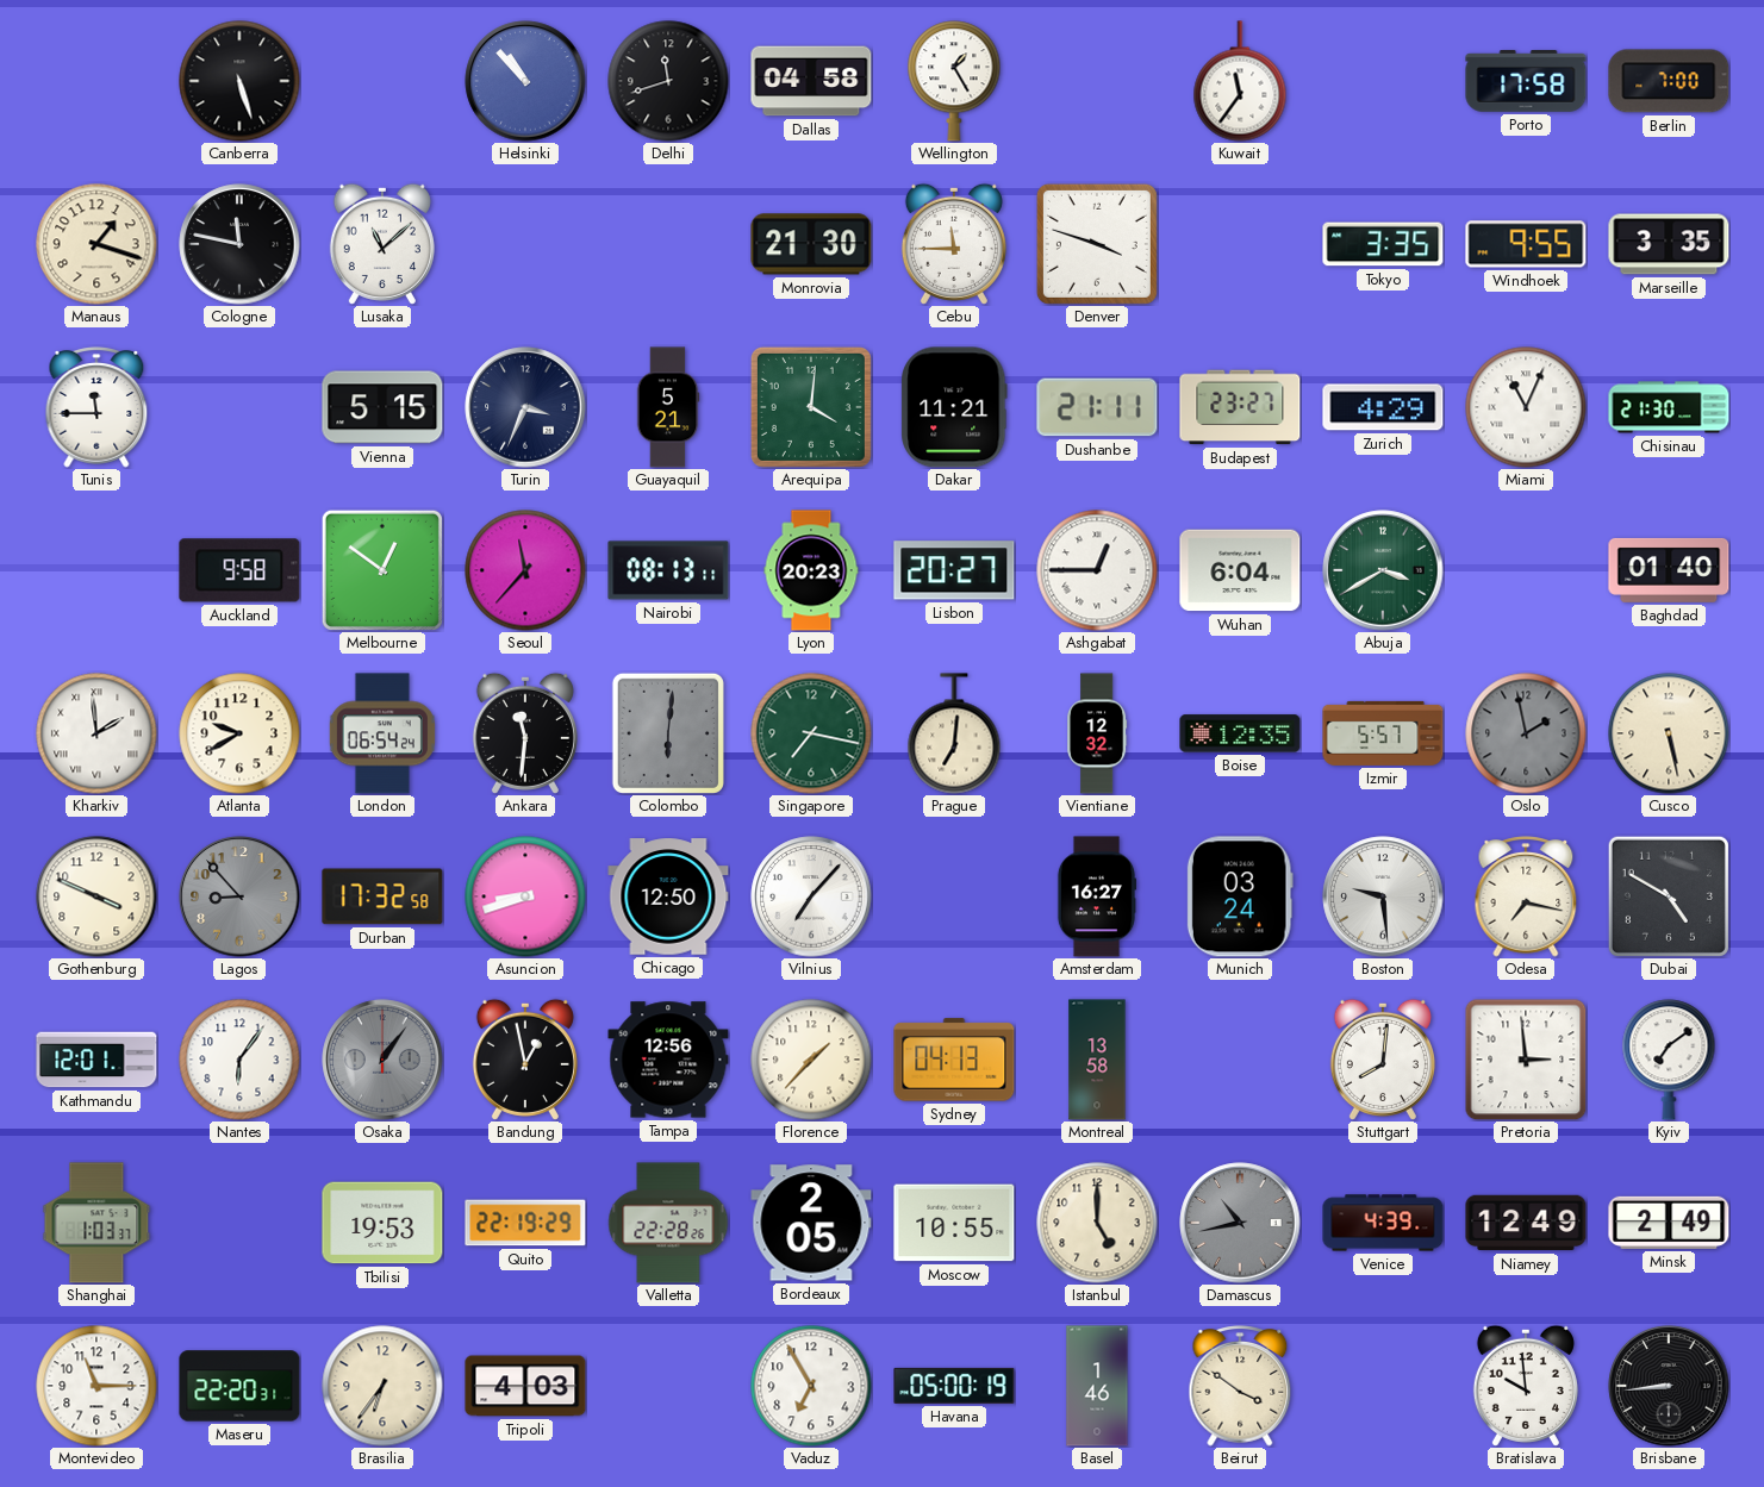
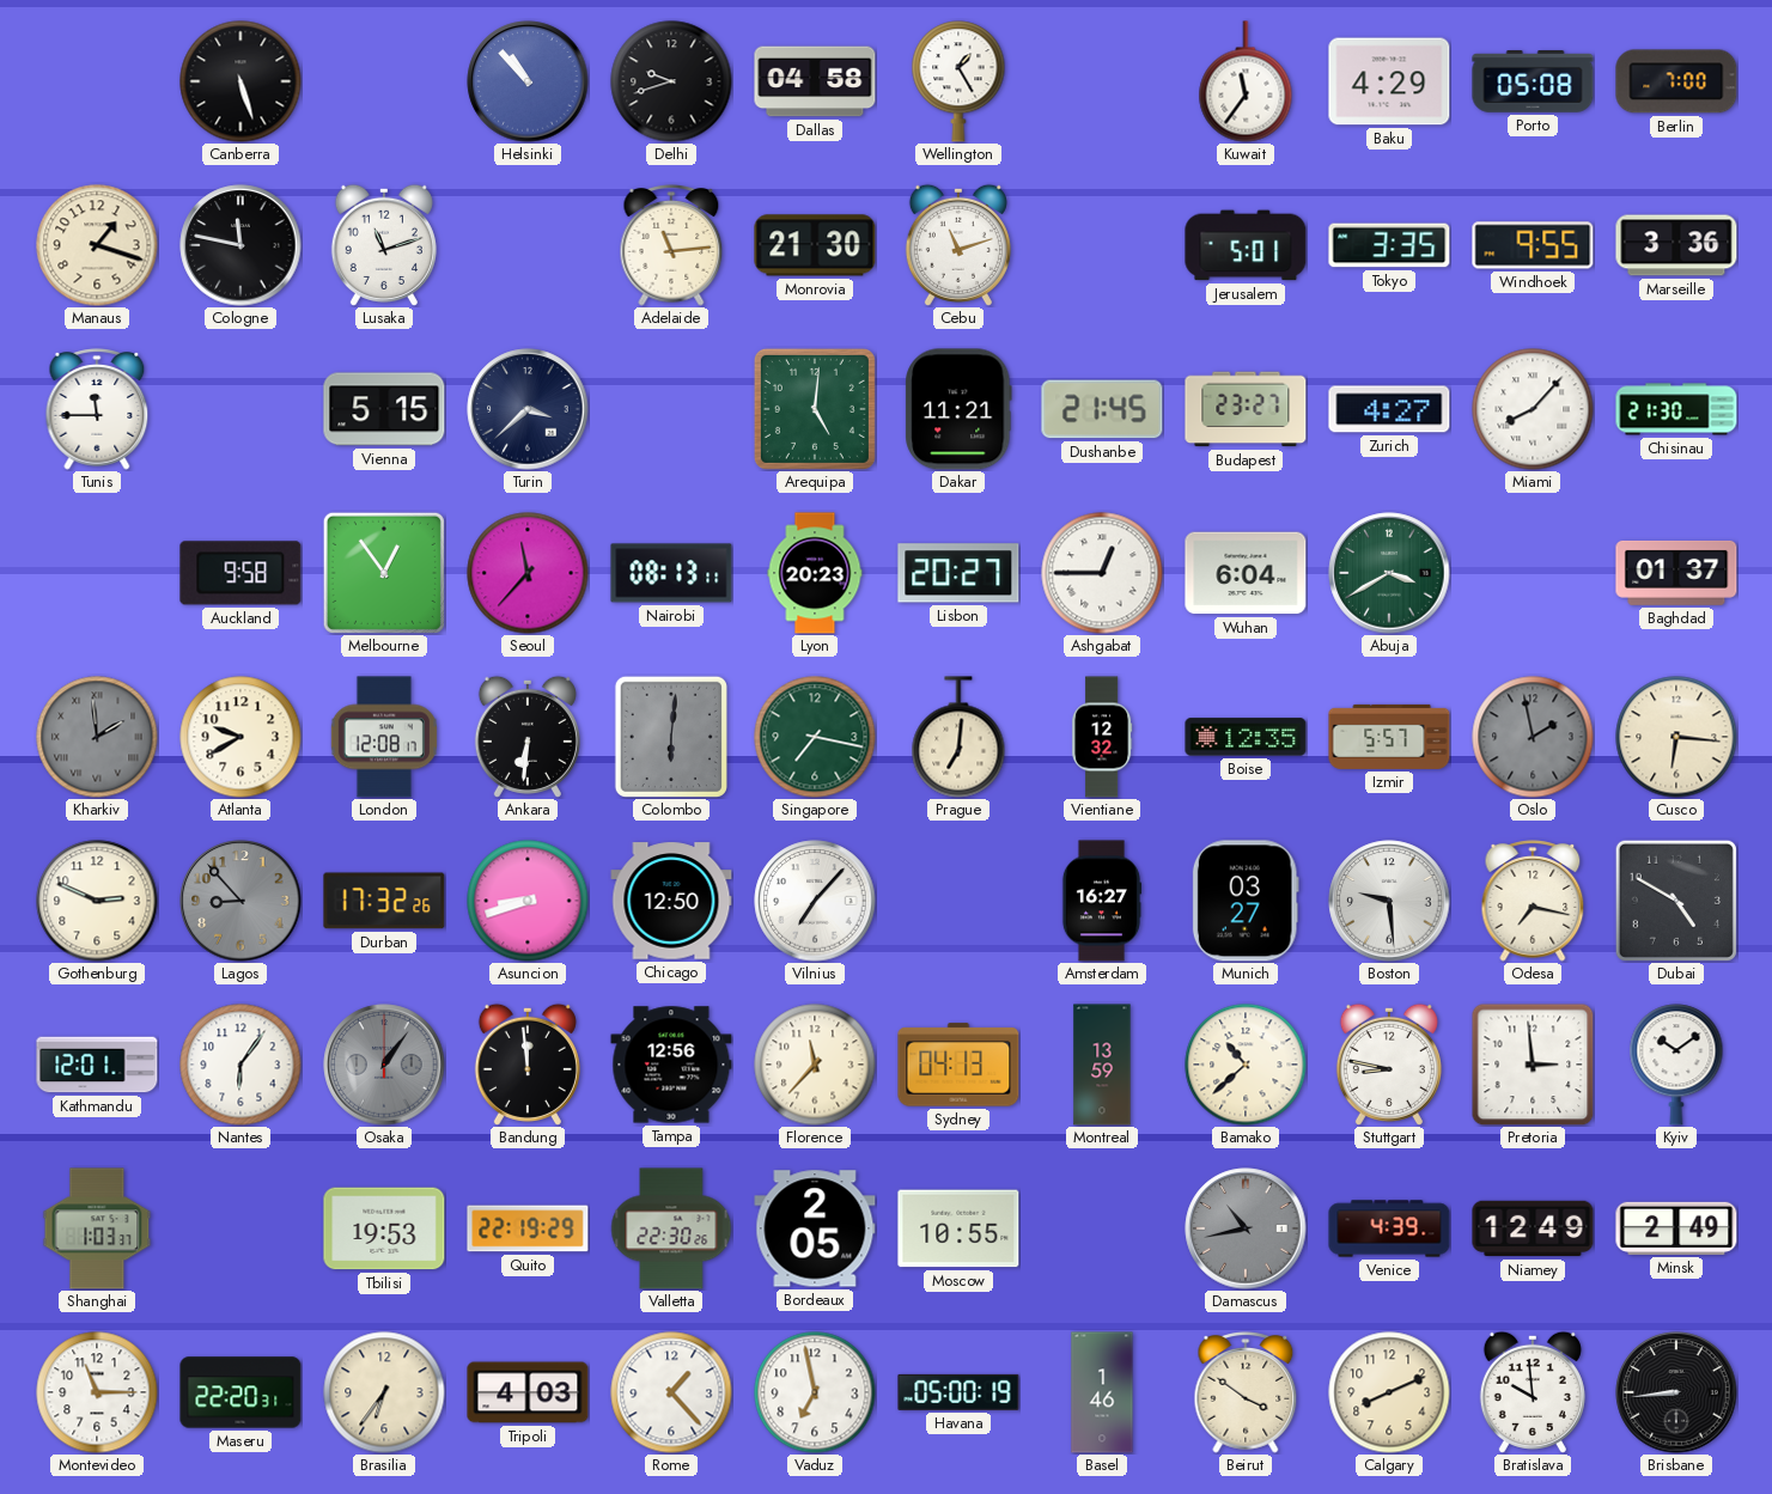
Delhi: 11:42 -> 9:42 (671, 81)
Baku: none -> 4:29 (1389, 81)
Porto: 17:58 -> 05:08 (1533, 83)
Lusaka: 11:08 -> 11:12 (384, 245)
Adelaide: none -> 11:14 (671, 245)
Cebu: 11:45 -> 11:12 (958, 245)
Denver: 3:48 -> none (1097, 244)
Jerusalem: none -> 5:01 (1246, 245)
Marseille: 3:35 -> 3:36 (1676, 245)
Turin: 3:34 -> 3:38 (528, 409)
Guayaquil: 5:21 -> none (668, 407)
Arequipa: 4:01 -> 5:01 (815, 409)
Dushanbe: 21:11 -> 21:45 (1102, 409)
Zurich: 4:29 -> 4:27 (1389, 409)
Miami: 11:04 -> 8:07 (1533, 409)
Melbourne: 12:51 -> 12:54 (384, 573)
Baghdad: 01:40 -> 01:37 (1676, 573)
Kharkiv dial: white -> grey (97, 737)
London: 06:54 -> 12:08 (384, 737)
Ankara: 11:31 -> 6:31 (528, 737)
Cusco: 5:28 -> 6:16 (1676, 737)
Gothenburg: 3:49 -> 2:49 (97, 901)
Durban: 17:32:58 -> 17:32:26 (384, 901)
Munich: 03:24 -> 03:27 (1246, 901)
Bandung: 12:58 -> 11:59 (528, 1065)
Florence: 1:37 -> 11:37 (815, 1065)
Montreal: 13:58 -> 13:59 (1102, 1065)
Bamako: none -> 10:38 (1246, 1065)
Stuttgart: 8:01 -> 8:47 (1389, 1065)
Kyiv: 7:09 -> 10:09 (1676, 1065)
Valletta: 22:28 -> 22:30 (671, 1228)
Istanbul: 5:00 -> none (1097, 1223)
Rome: none -> 1:23 (671, 1392)
Vaduz: 6:55 -> 6:58 (815, 1392)
Calgary: none -> 8:11 (1389, 1392)
